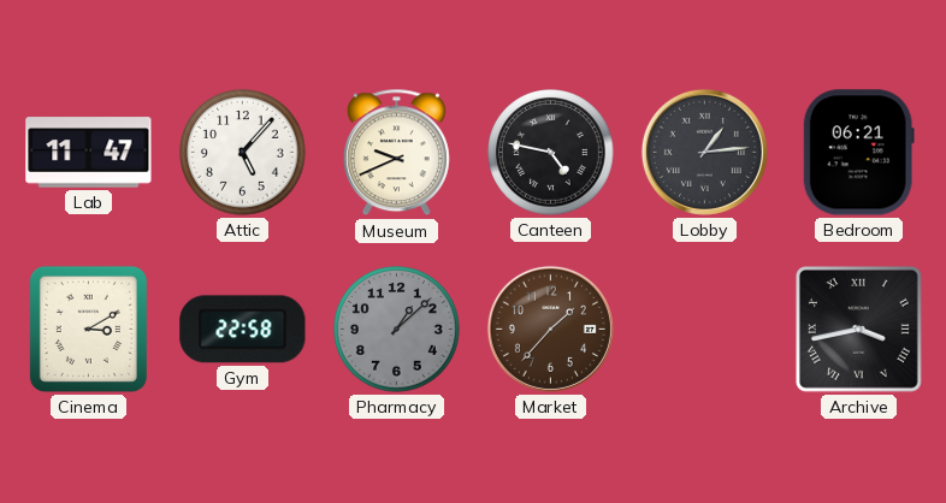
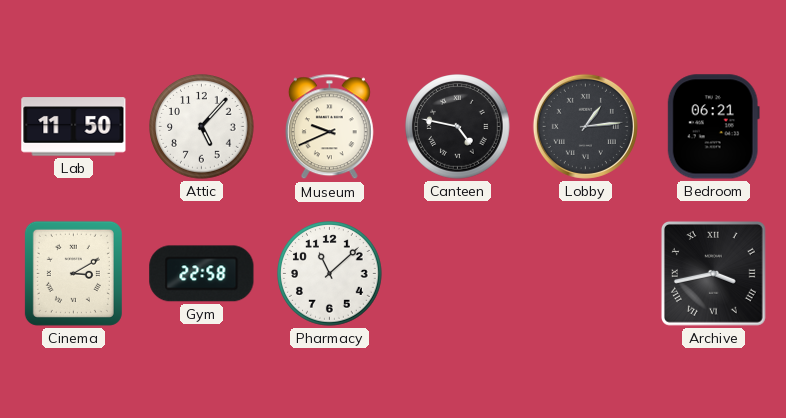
Lab: 11:47 -> 11:50 (74, 127)
Pharmacy: 1:08 -> 11:08 (330, 274)
Pharmacy dial: grey -> white (330, 274)
Market: 1:37 -> none (550, 329)
